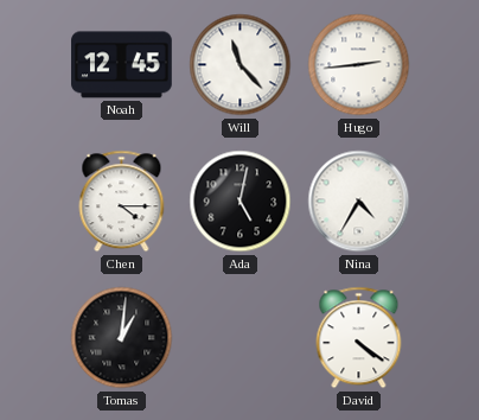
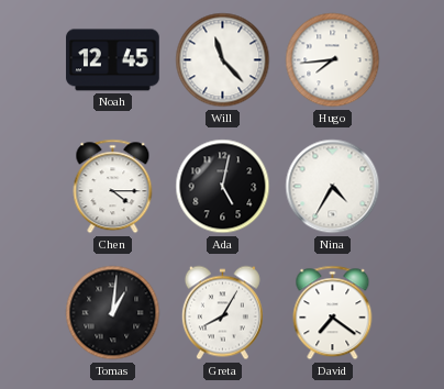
Hugo: 2:44 -> 7:44 (333, 60)
Greta: none -> 8:05 (222, 313)
David: 4:21 -> 7:21 (333, 313)
